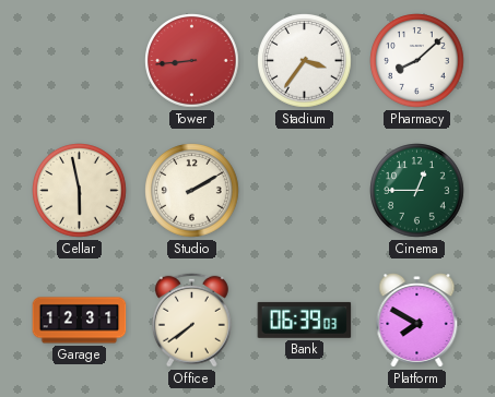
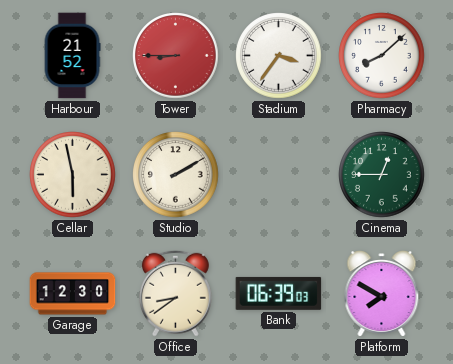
Harbour: none -> 21:52 (72, 56)
Tower: 8:44 -> 8:45 (176, 56)
Garage: 12:31 -> 12:30 (73, 294)
Office: 7:39 -> 8:39 (175, 293)
